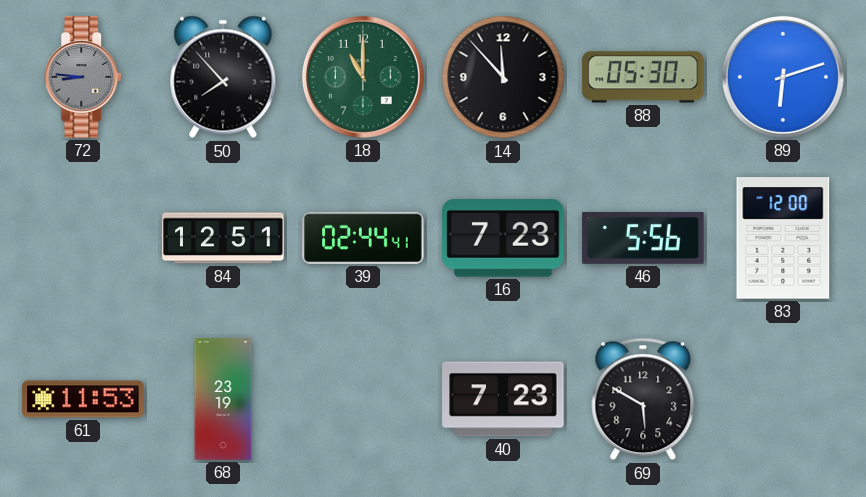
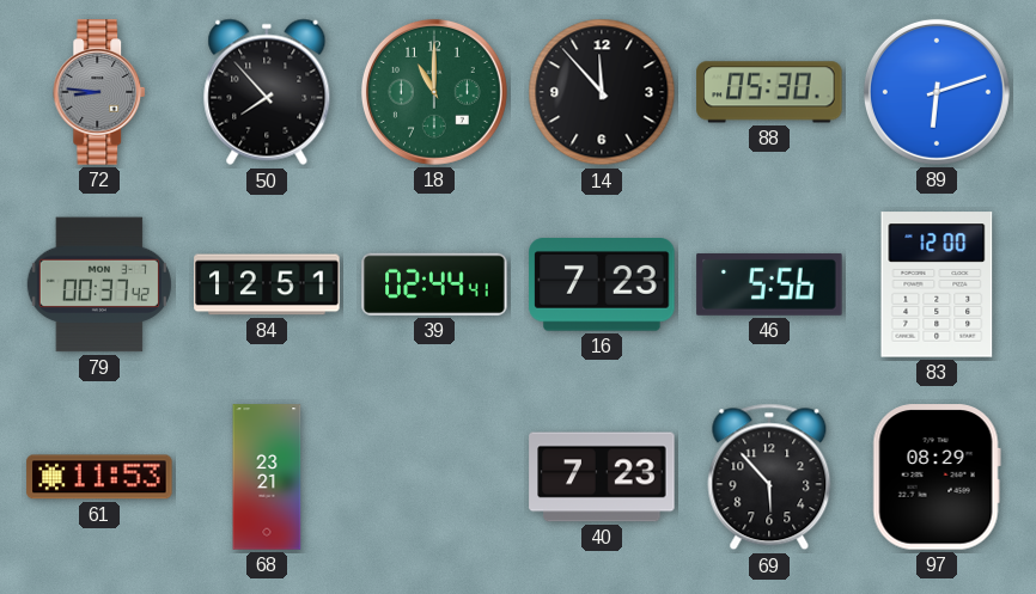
79: none -> 00:37 (99, 284)
68: 23:19 -> 23:21 (267, 477)
69: 5:50 -> 5:53 (769, 477)
97: none -> 08:29 (937, 477)
